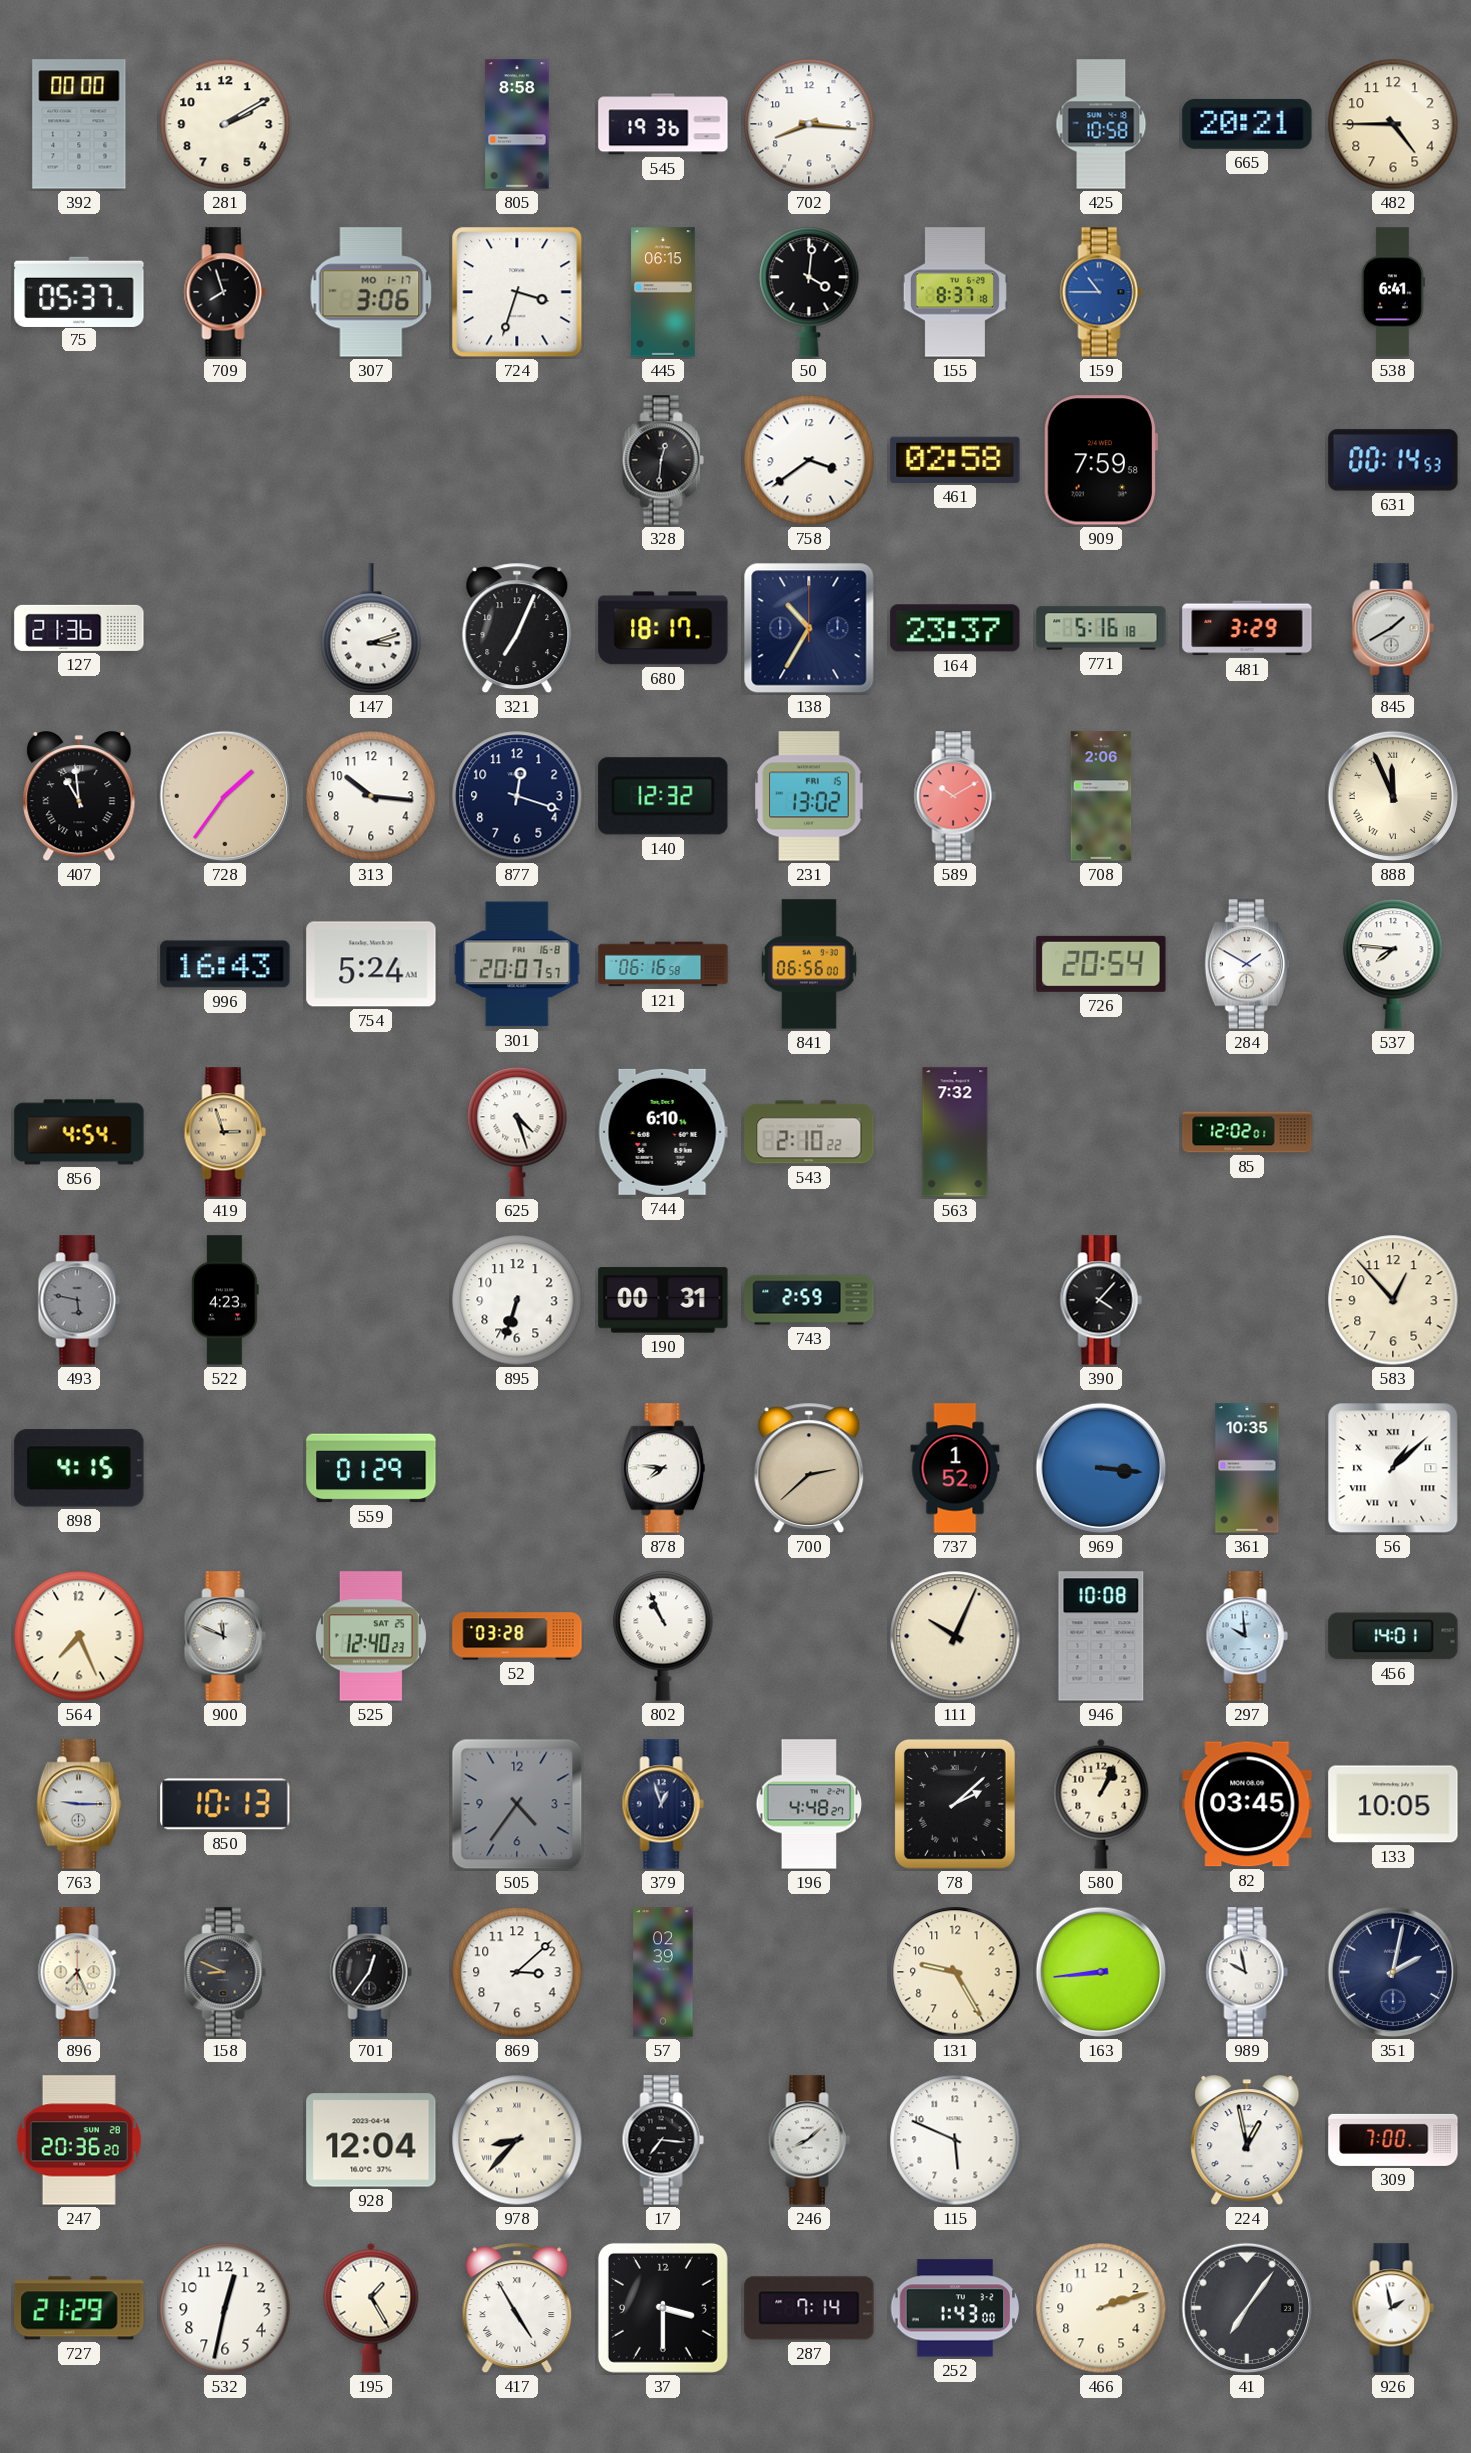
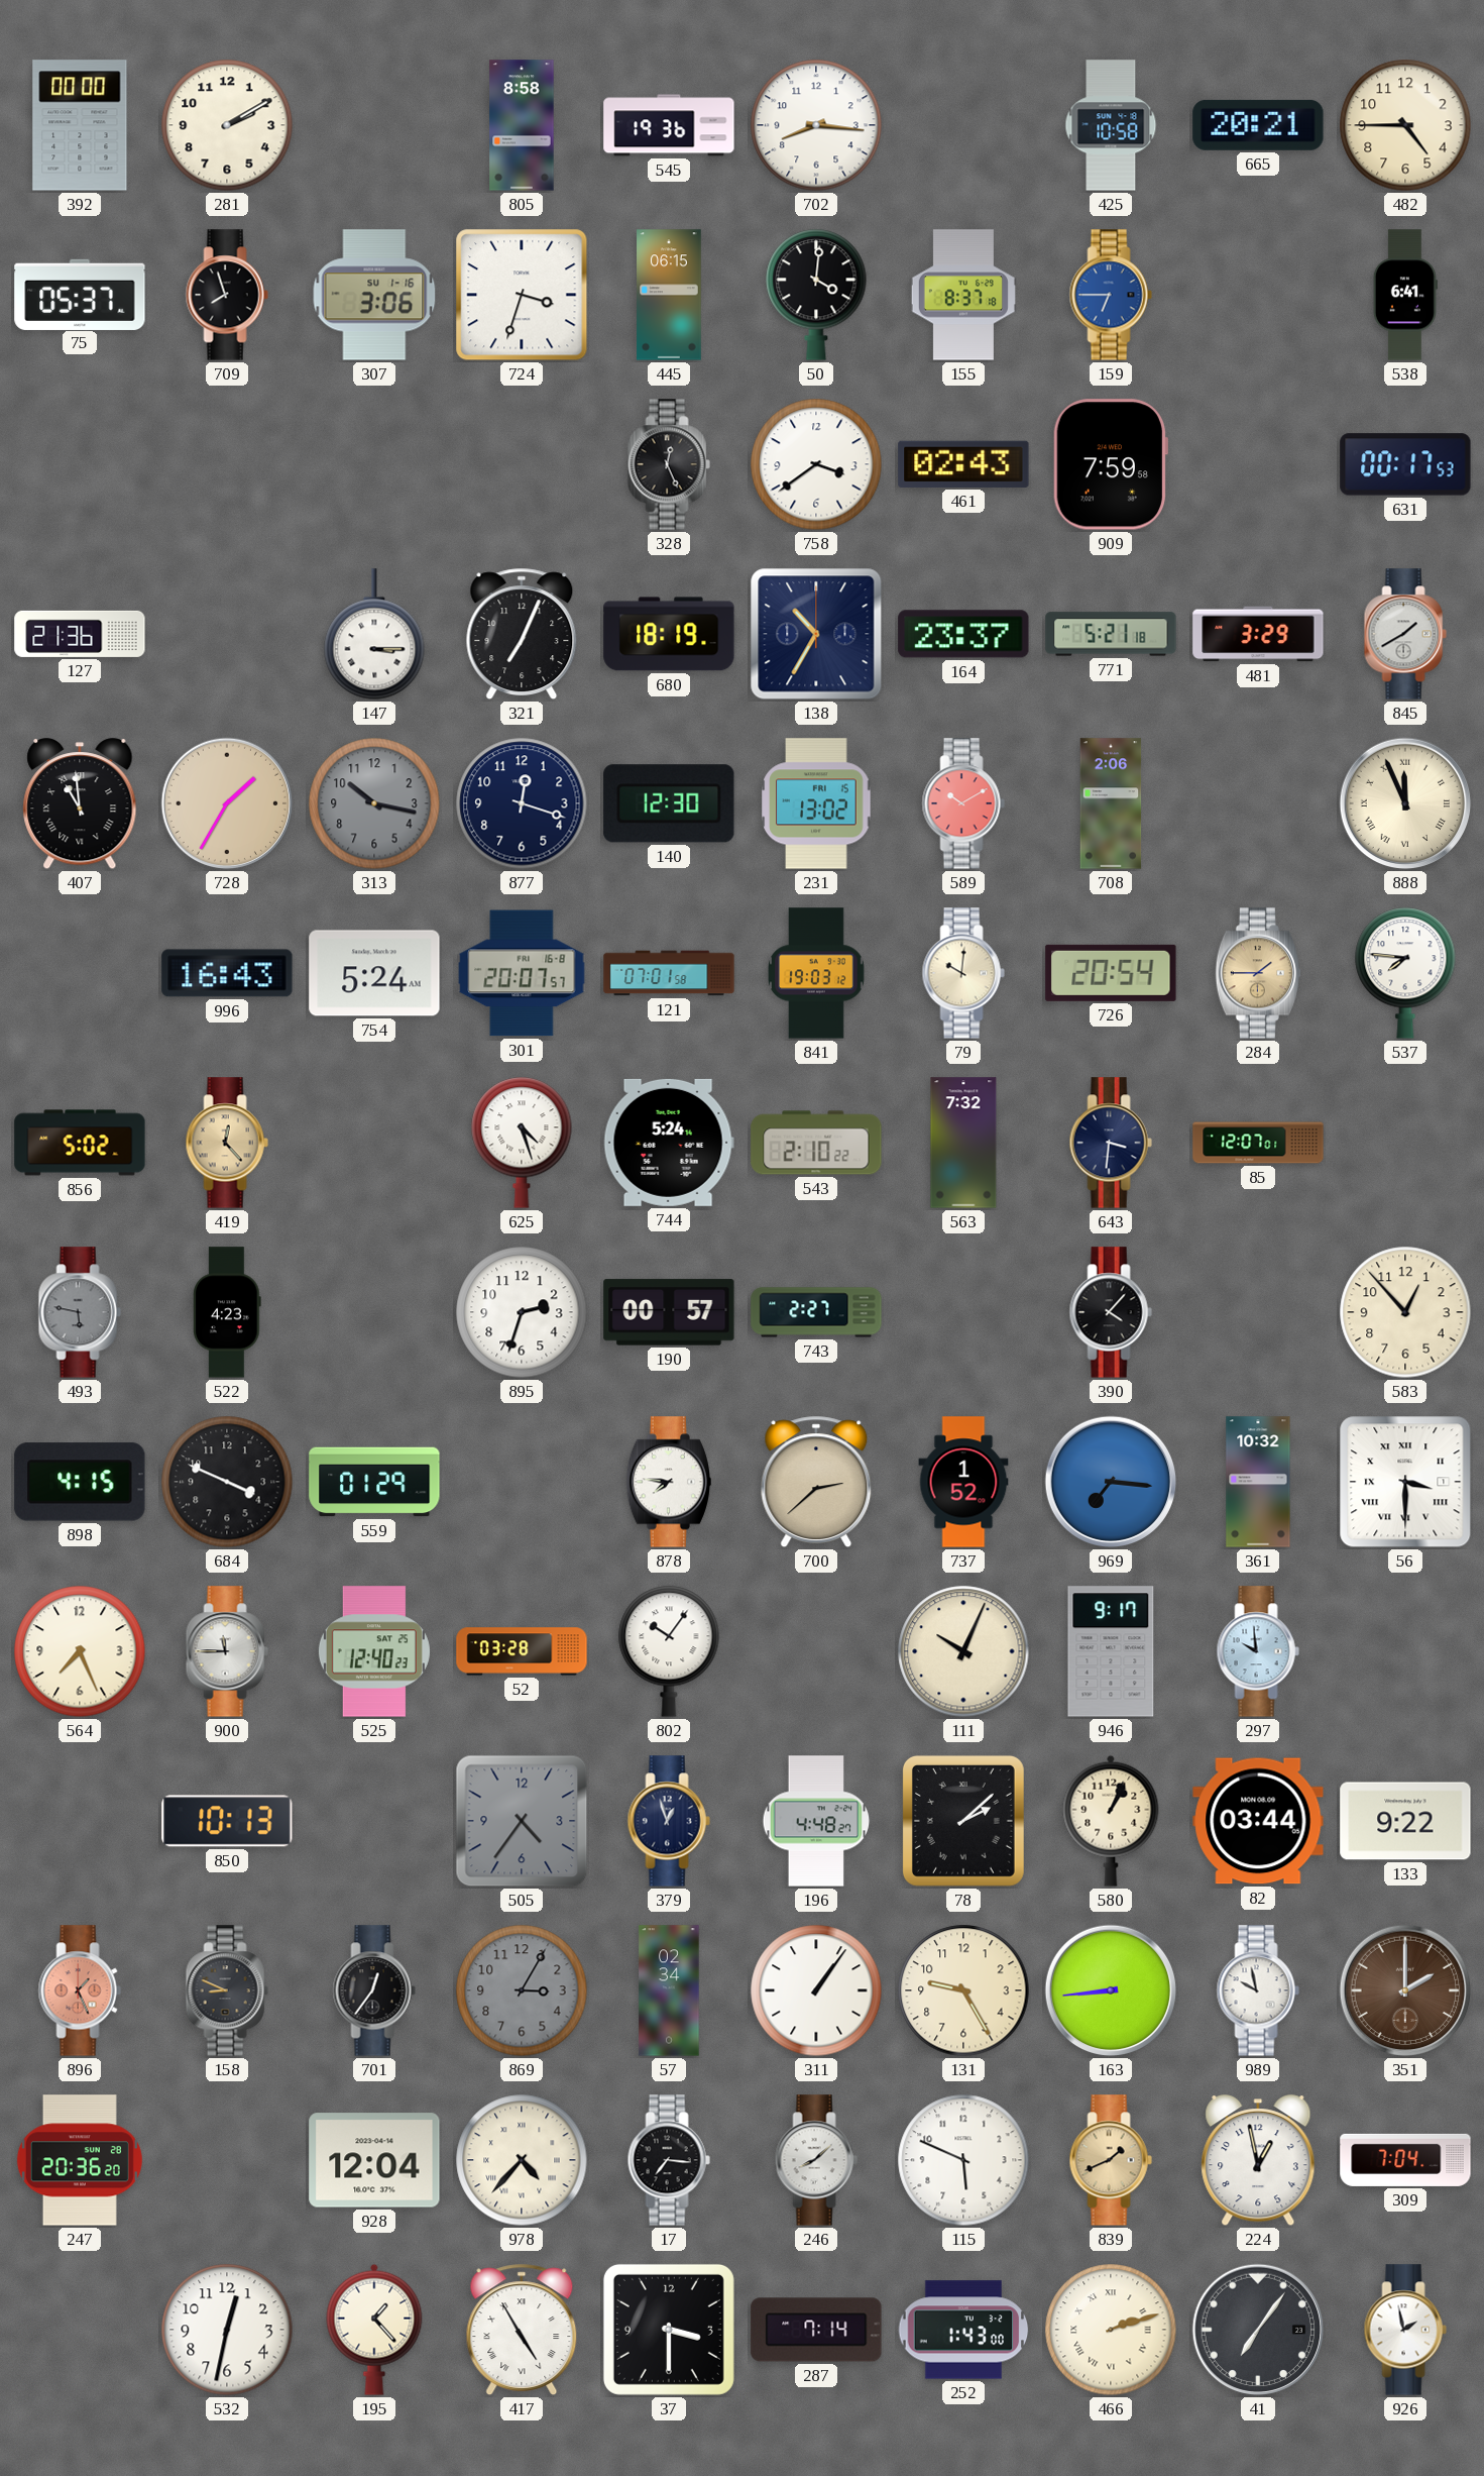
307 date: MO 1-17 -> SU 1-16 (374, 295)
159: 10:45 -> 6:45 (1111, 295)
328: 12:31 -> 12:26 (669, 464)
461: 02:58 -> 02:43 (963, 464)
631: 00:14 -> 00:17 (1405, 464)
147: 3:12 -> 3:15 (374, 634)
680: 18:17 -> 18:19 (669, 634)
771: 5:16 -> 5:21 (1111, 634)
728: 1:36 -> 1:35 (227, 803)
313: 10:16 -> 10:17 (374, 803)
313 dial: white -> grey (374, 803)
140: 12:32 -> 12:30 (669, 803)
121: 06:16 -> 07:01 (669, 973)
841: 06:56 -> 19:03 (817, 973)
79: none -> 10:01 (963, 973)
284: 1:50 -> 1:45 (1257, 973)
284 dial: white -> champagne (1257, 973)
856: 4:54 -> 5:02 (80, 1143)
419: 2:57 -> 12:23 (227, 1143)
744: 6:10 -> 5:24 (669, 1143)
643: none -> 3:31 (1111, 1143)
85: 12:02 -> 12:07 (1258, 1143)
895: 6:33 -> 2:33 (522, 1312)
190: 00:31 -> 00:57 (669, 1312)
743: 2:59 -> 2:27 (816, 1312)
684: none -> 3:49 (227, 1482)
969: 3:16 -> 7:16 (1111, 1482)
361: 10:35 -> 10:32 (1258, 1482)
56: 1:08 -> 3:30 (1405, 1482)
900: 11:49 -> 11:45 (227, 1651)
802: 10:56 -> 10:06 (669, 1651)
946: 10:08 -> 9:17 (1111, 1651)
456: 14:01 -> none (1393, 1636)
763: 9:15 -> none (78, 1804)
82: 03:45 -> 03:44 (1258, 1821)
133: 10:05 -> 9:22 (1405, 1821)
896: 7:26 -> 1:26 (80, 1990)
896 dial: cream -> salmon (80, 1990)
869: 3:08 -> 3:05 (522, 1990)
869 dial: white -> grey (522, 1990)
57: 02:39 -> 02:34 (669, 1990)
311: none -> 1:06 (816, 1990)
351: 2:02 -> 2:00 (1405, 1990)
351 dial: navy -> brown (1405, 1990)
978: 8:37 -> 4:37 (522, 2160)
839: none -> 1:41 (1111, 2160)
309: 7:00 -> 7:04 (1405, 2160)
727: 21:29 -> none (79, 2308)
195: 1:25 -> 1:23 (374, 2330)
466 numerals: Arabic -> Roman (1111, 2330)
